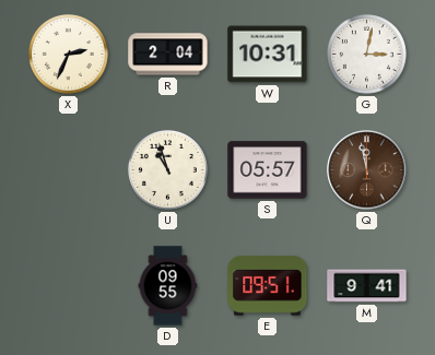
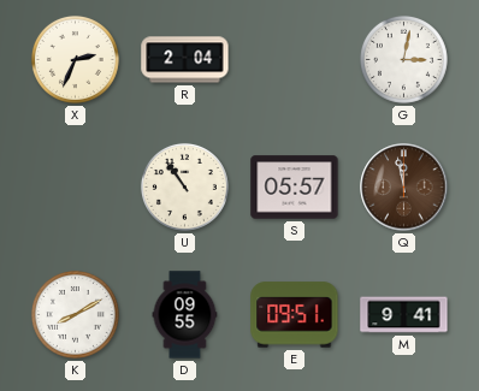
W: 10:31 -> none (268, 55)
U: 10:57 -> 10:54 (184, 186)
K: none -> 8:10 (75, 314)
